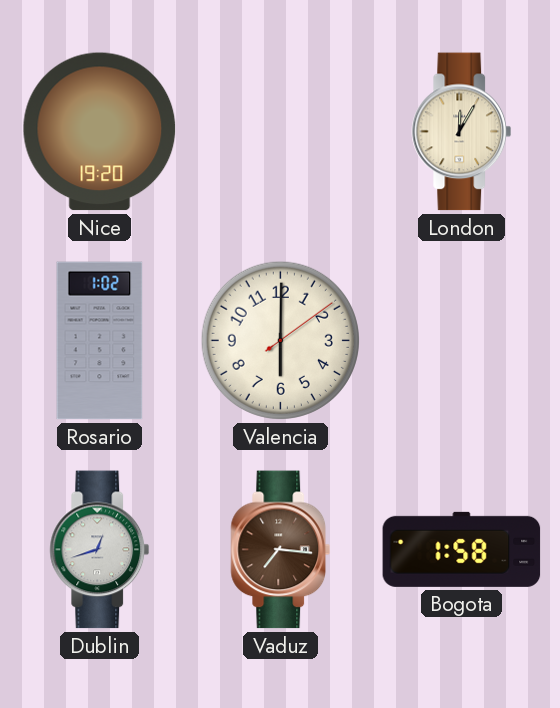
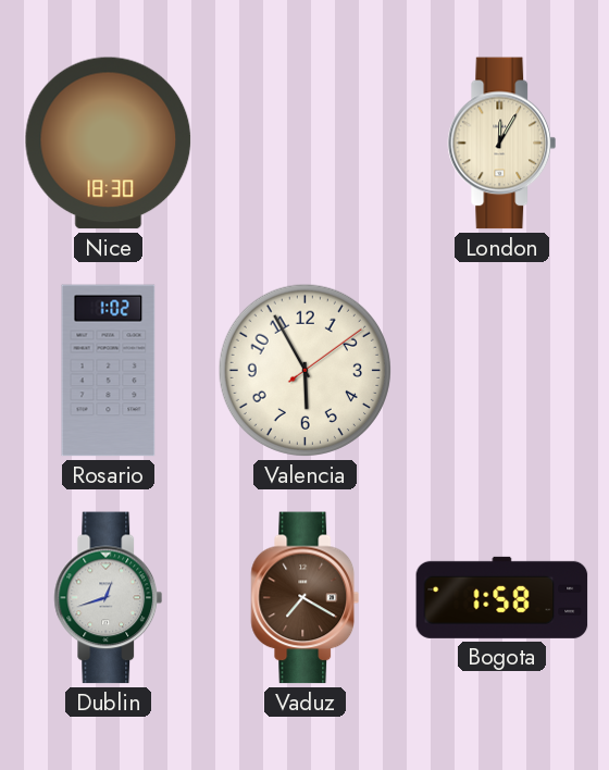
Nice: 19:20 -> 18:30 (109, 144)
Valencia: 6:00 -> 5:55 (304, 370)
Vaduz: 7:16 -> 7:20 (306, 598)
